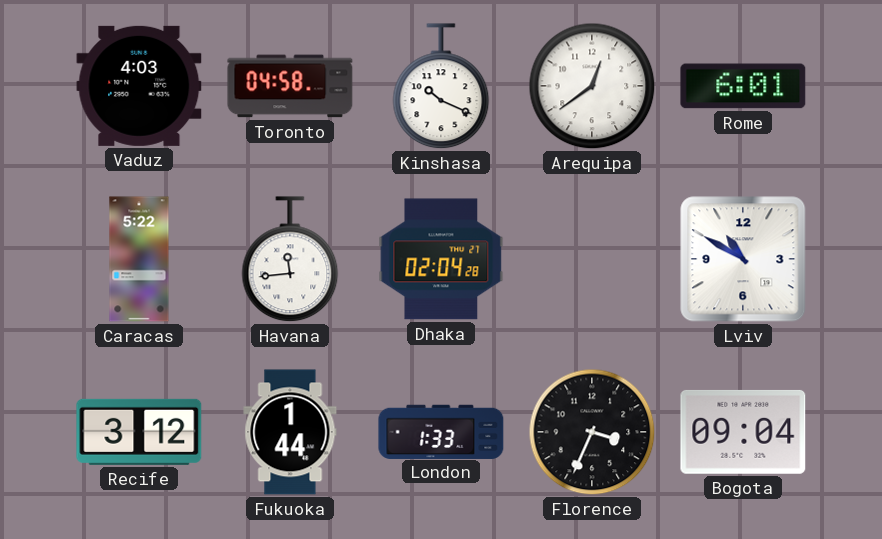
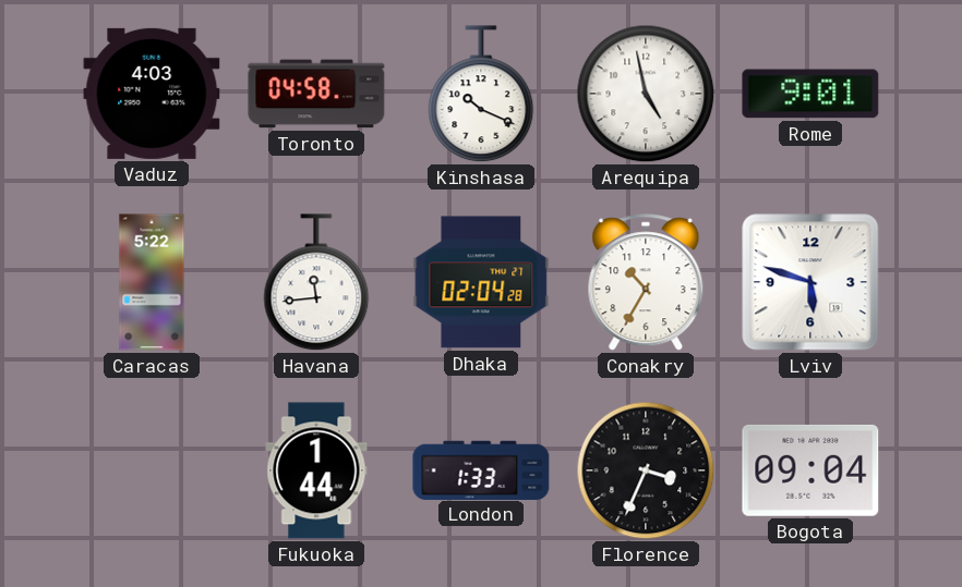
Arequipa: 12:39 -> 4:58 (646, 94)
Rome: 6:01 -> 9:01 (810, 94)
Conakry: none -> 10:35 (646, 283)
Lviv: 10:50 -> 5:48 (810, 282)
Recife: 3:12 -> none (139, 432)
